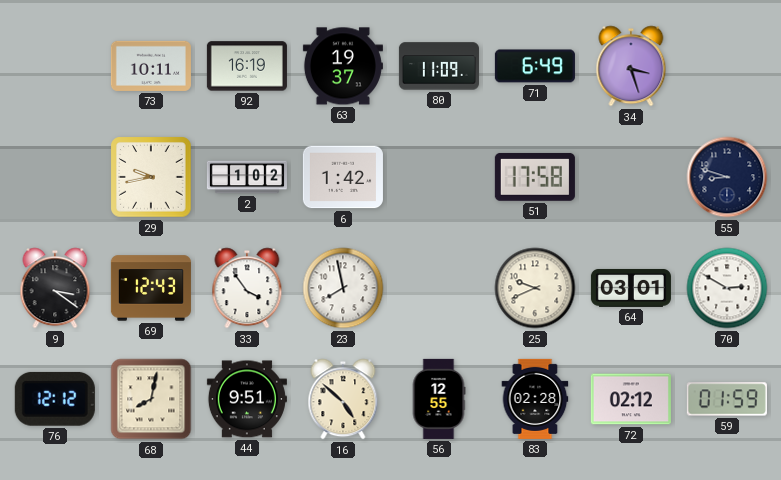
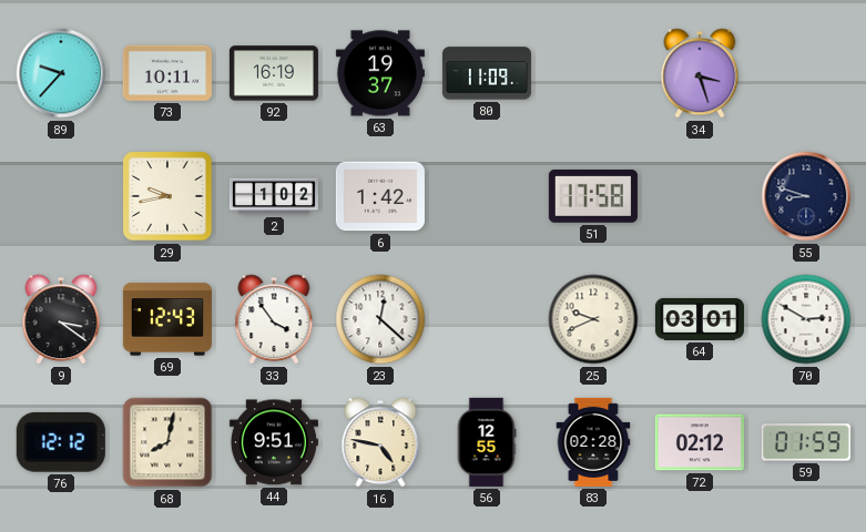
89: none -> 9:37 (61, 73)
71: 6:49 -> none (535, 66)
23: 7:58 -> 12:22 (380, 319)
16: 4:52 -> 4:47 (380, 442)
